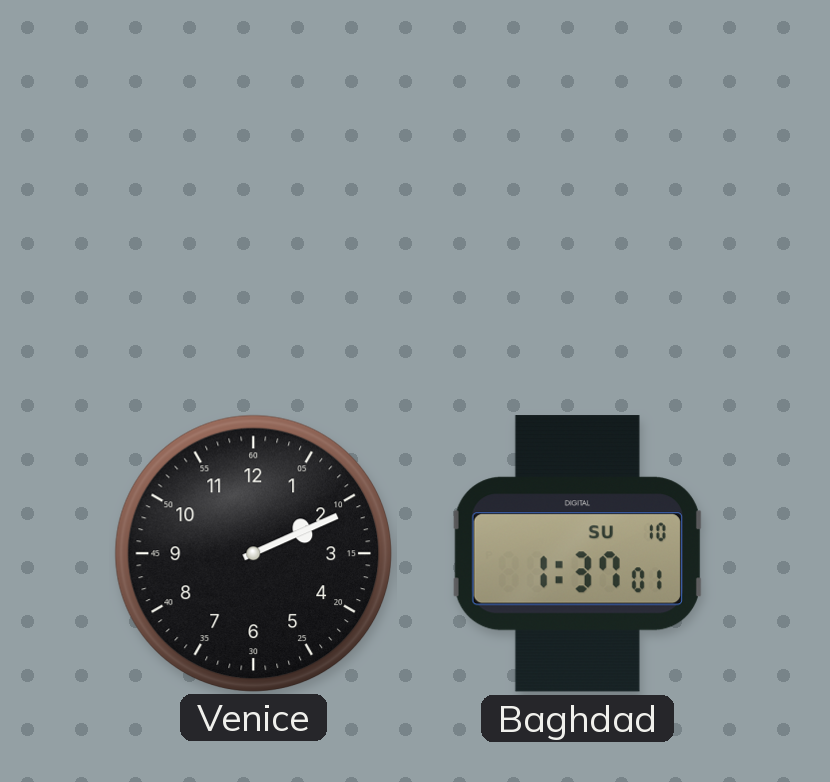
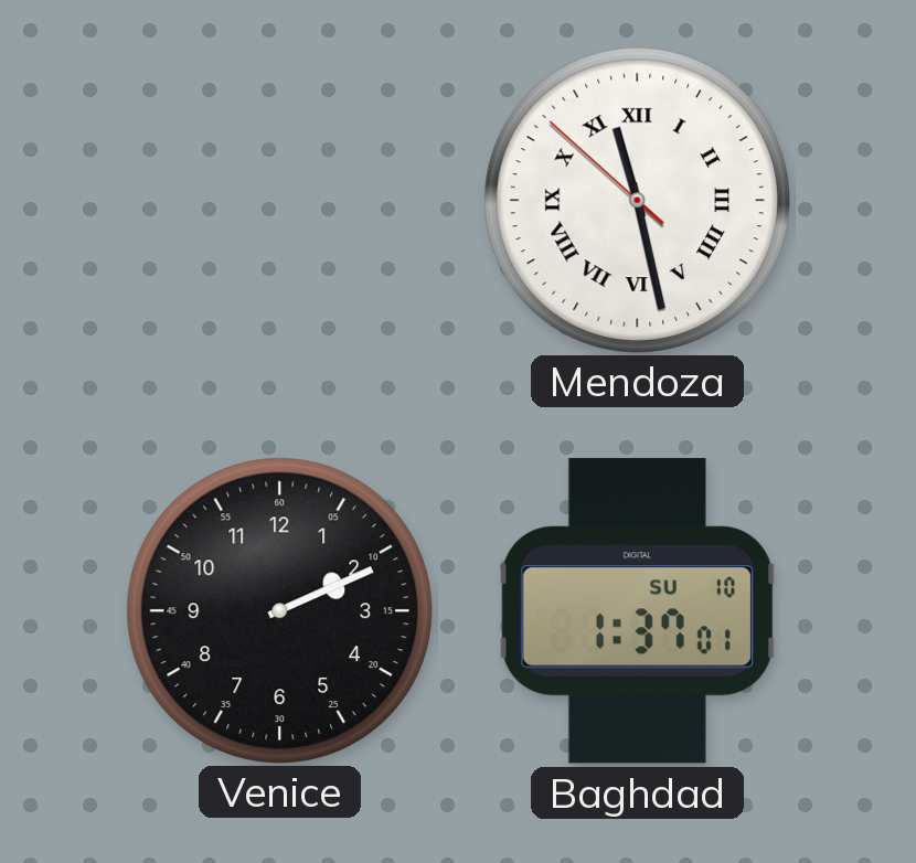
Mendoza: none -> 11:27 (637, 200)
